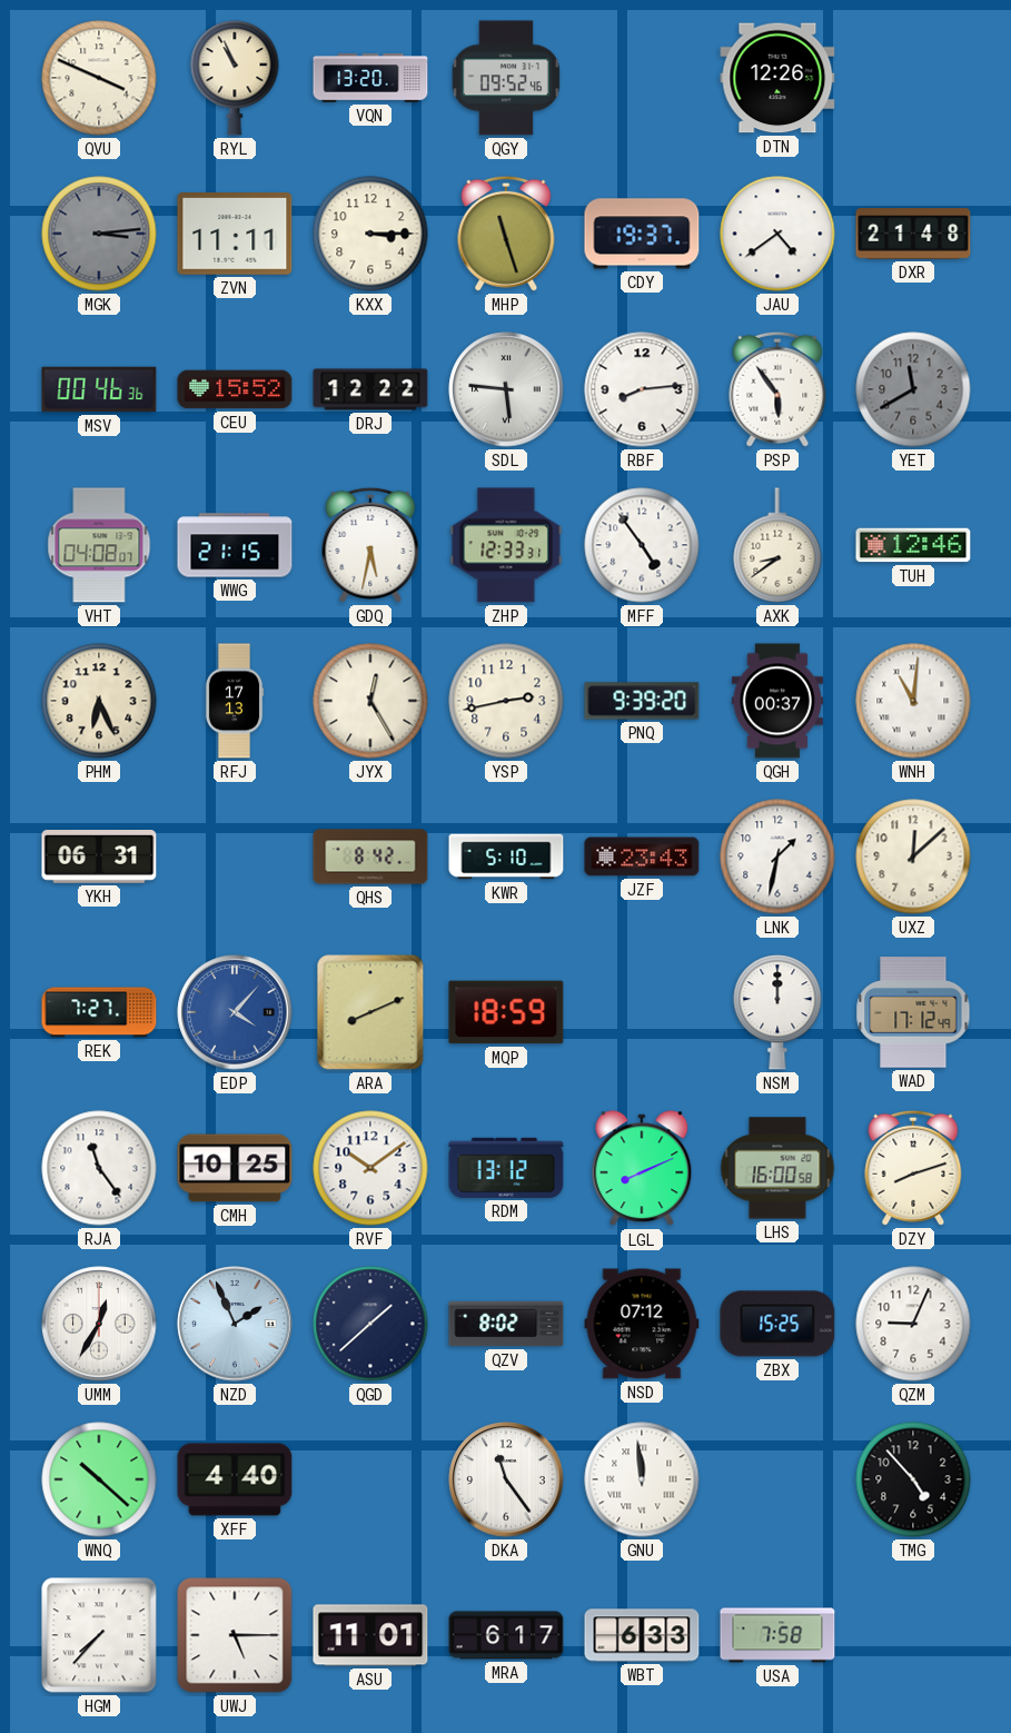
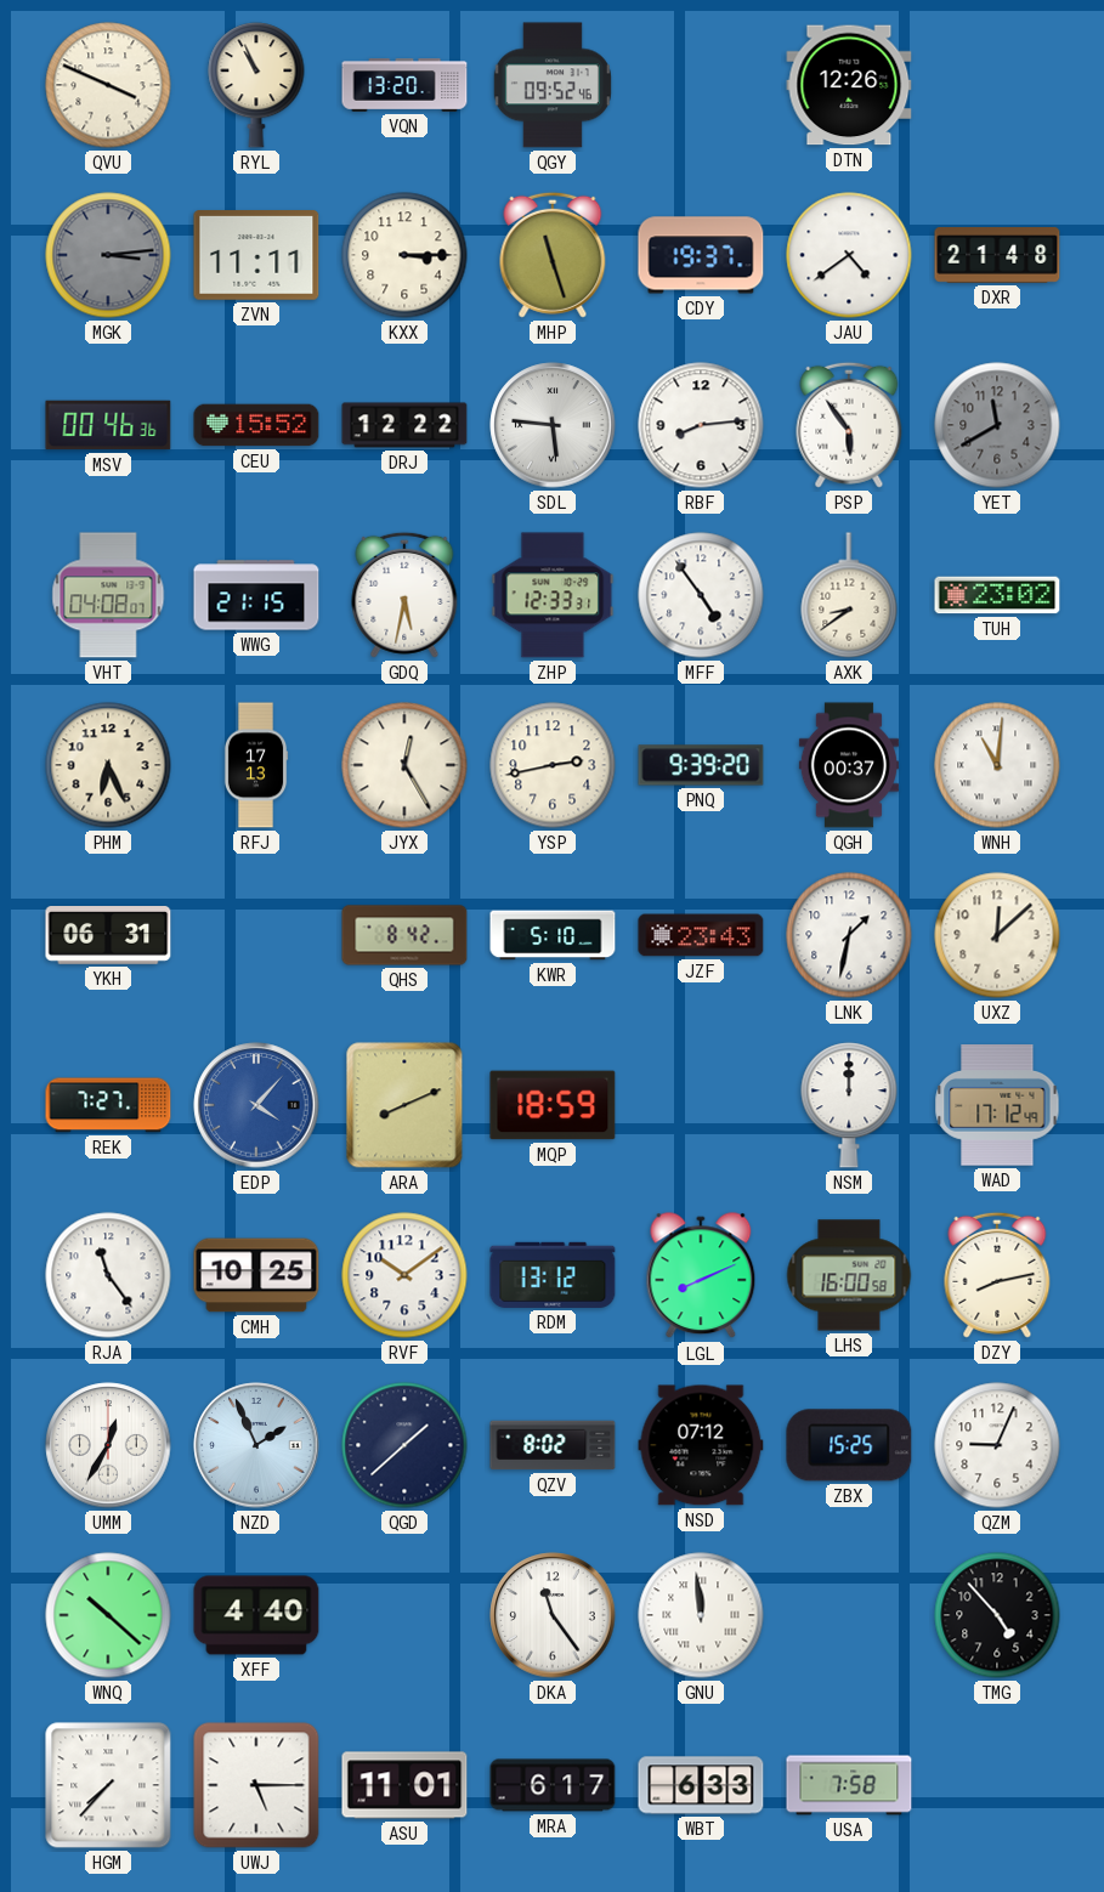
TUH: 12:46 -> 23:02 (997, 595)
DZY: 8:12 -> 8:13 (997, 1275)
